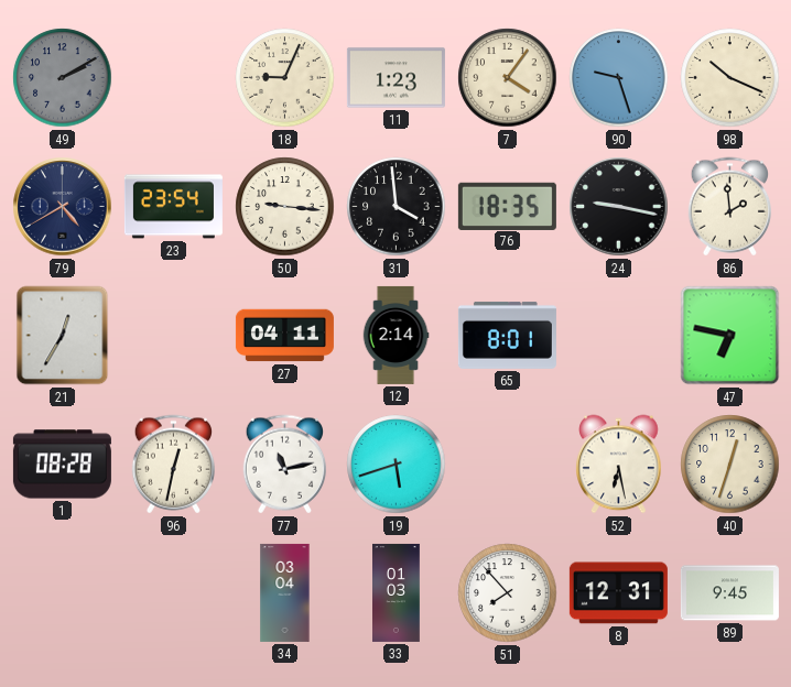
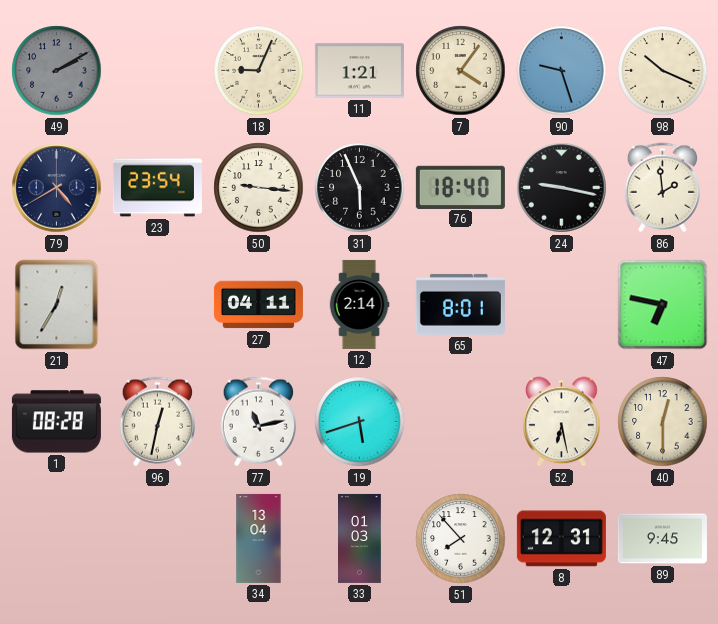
11: 1:23 -> 1:21 (359, 71)
31: 3:59 -> 5:56 (360, 188)
76: 18:35 -> 18:40 (460, 187)
40: 12:33 -> 12:30 (663, 422)
34: 03:04 -> 13:04 (259, 538)
